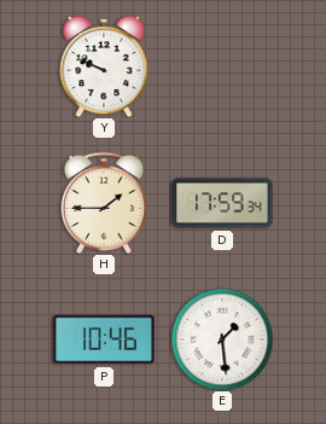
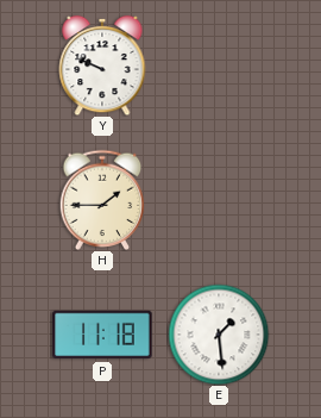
D: 17:59 -> none (222, 203)
P: 10:46 -> 11:18 (102, 335)
